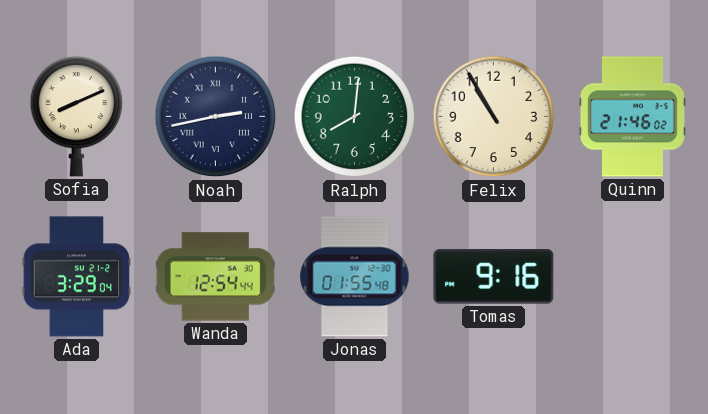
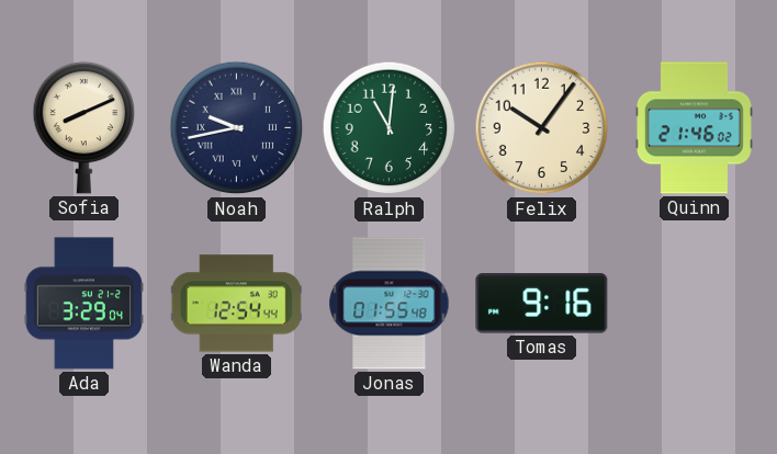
Noah: 2:43 -> 9:43 (237, 128)
Ralph: 8:01 -> 11:01 (390, 128)
Felix: 10:55 -> 10:06 (542, 128)
